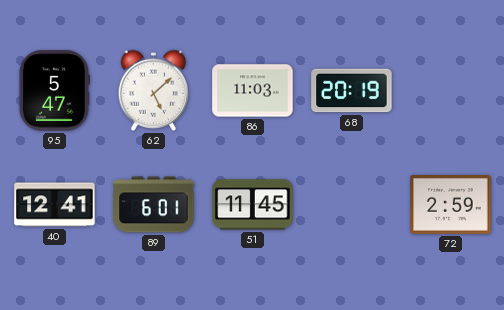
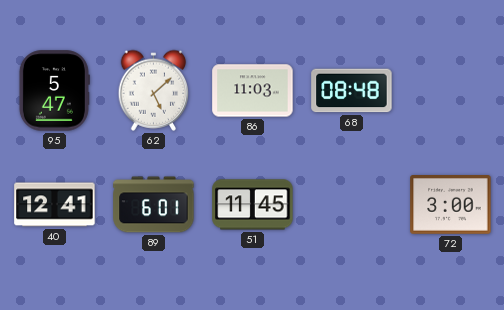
68: 20:19 -> 08:48 (352, 91)
72: 2:59 -> 3:00 (451, 205)
